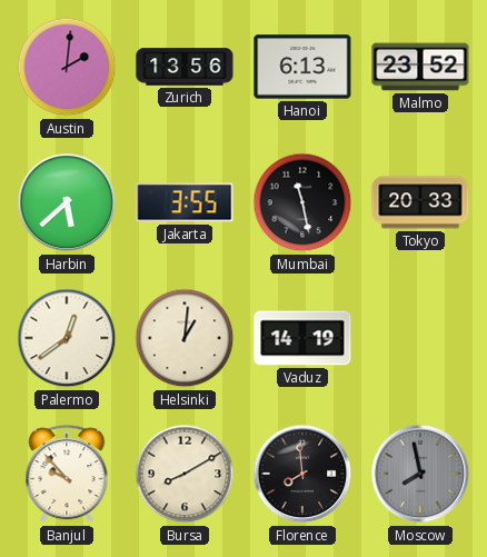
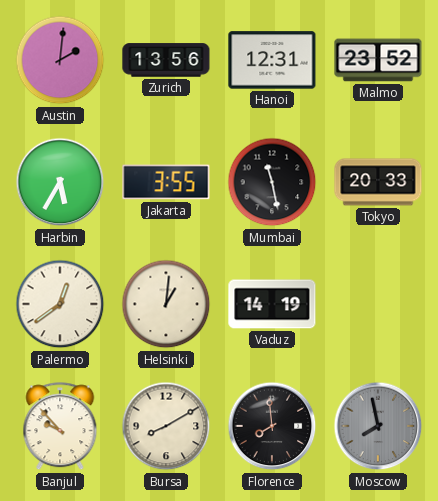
Hanoi: 6:13 -> 12:31 (272, 60)
Harbin: 5:38 -> 5:35 (60, 182)
